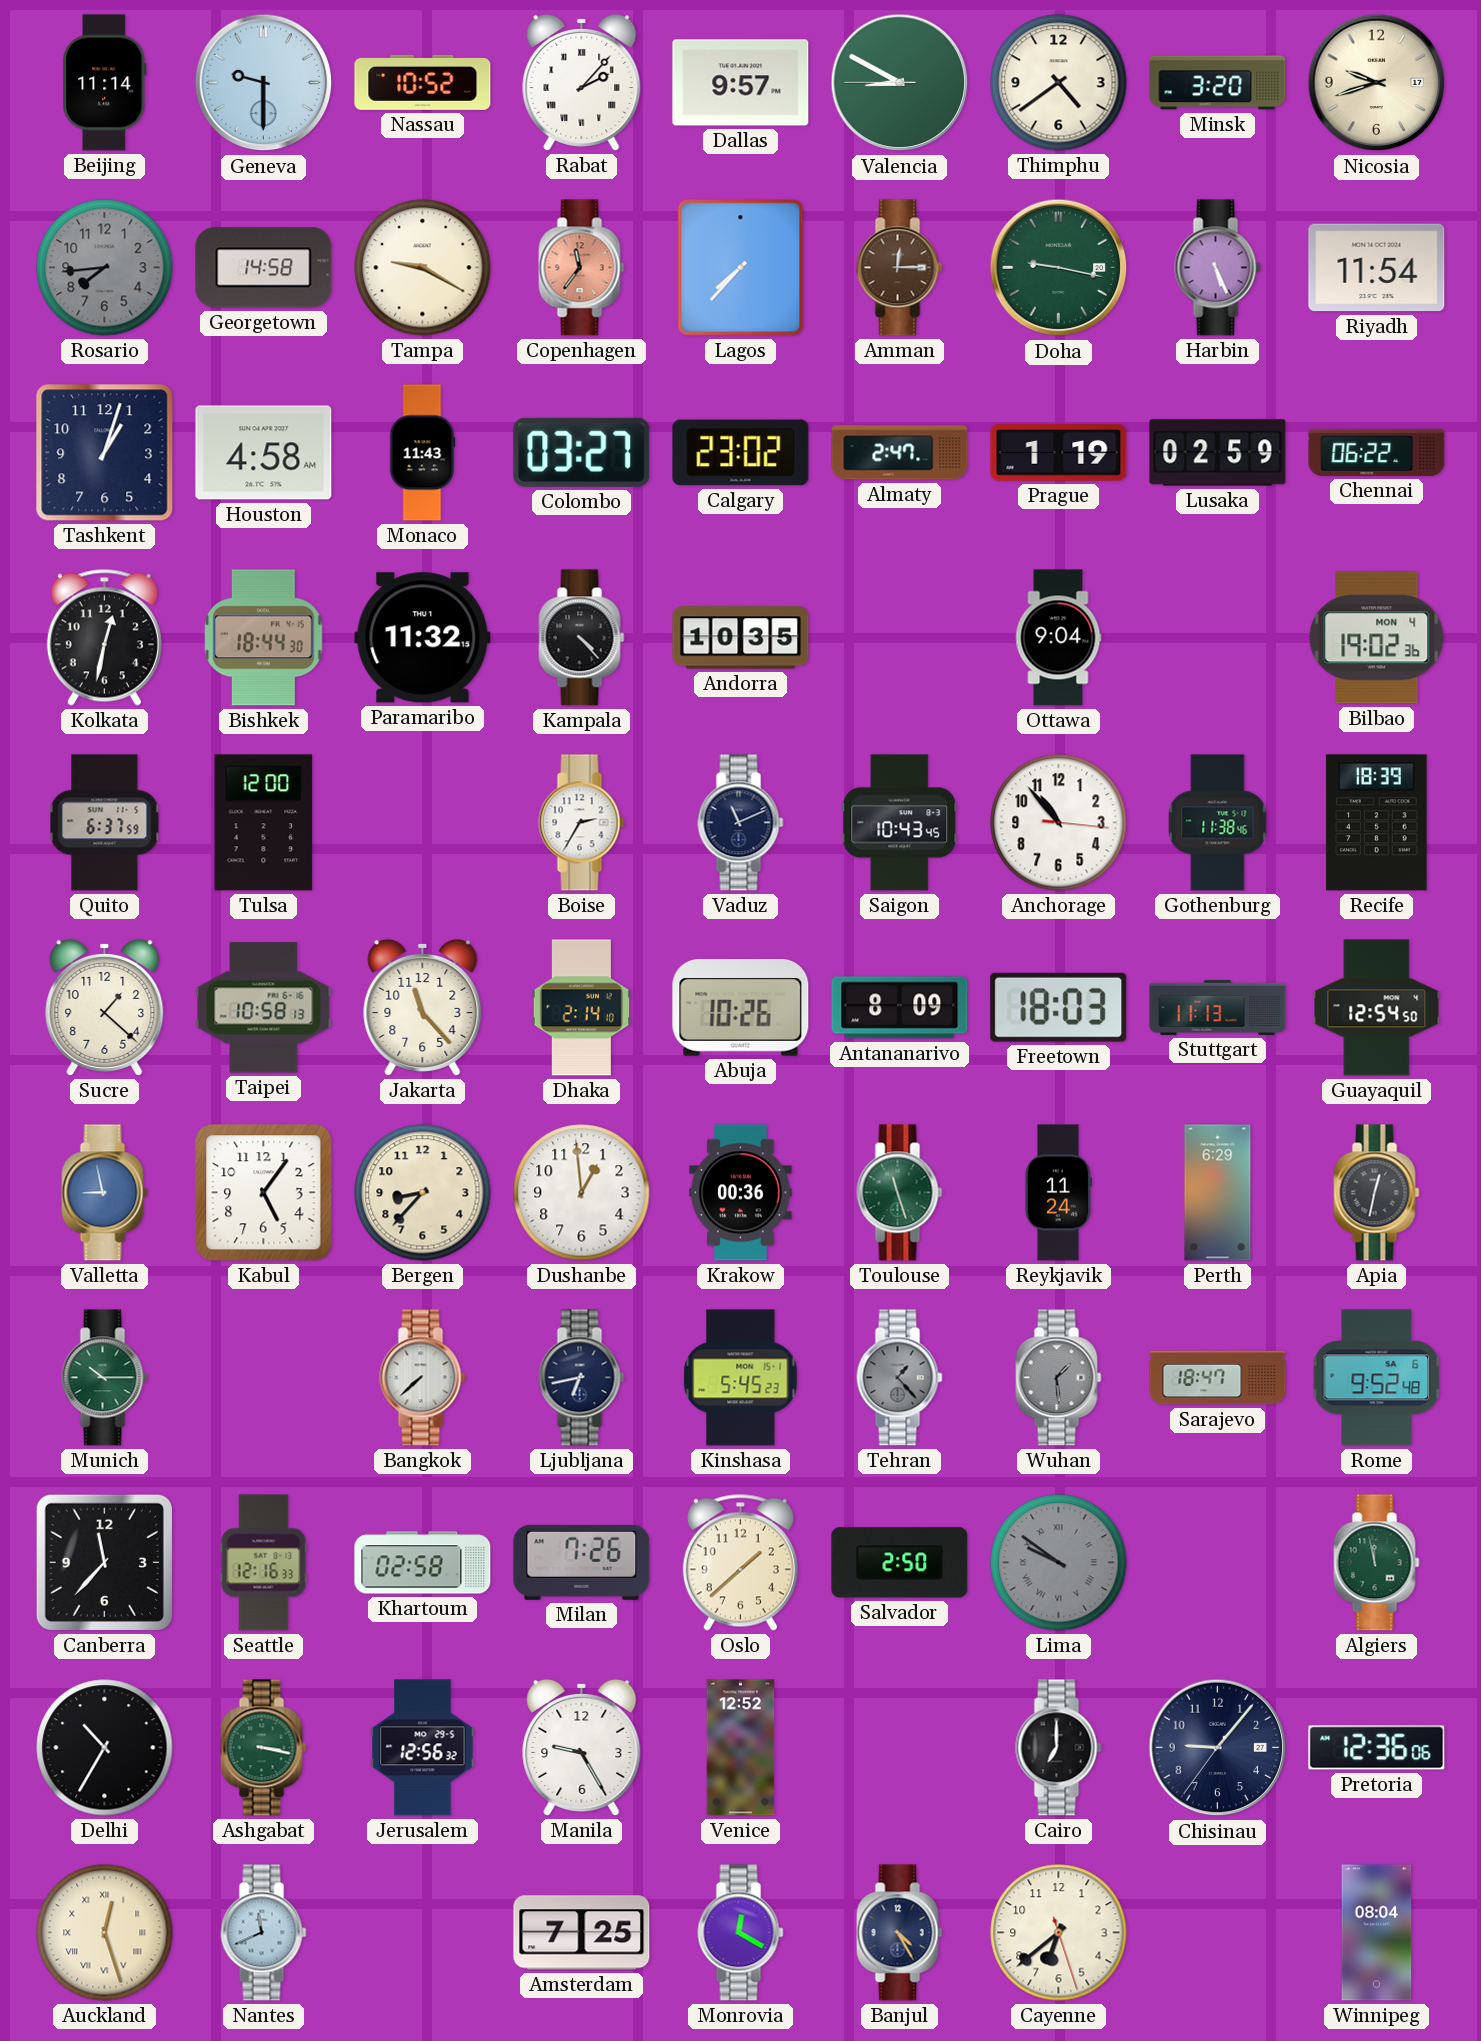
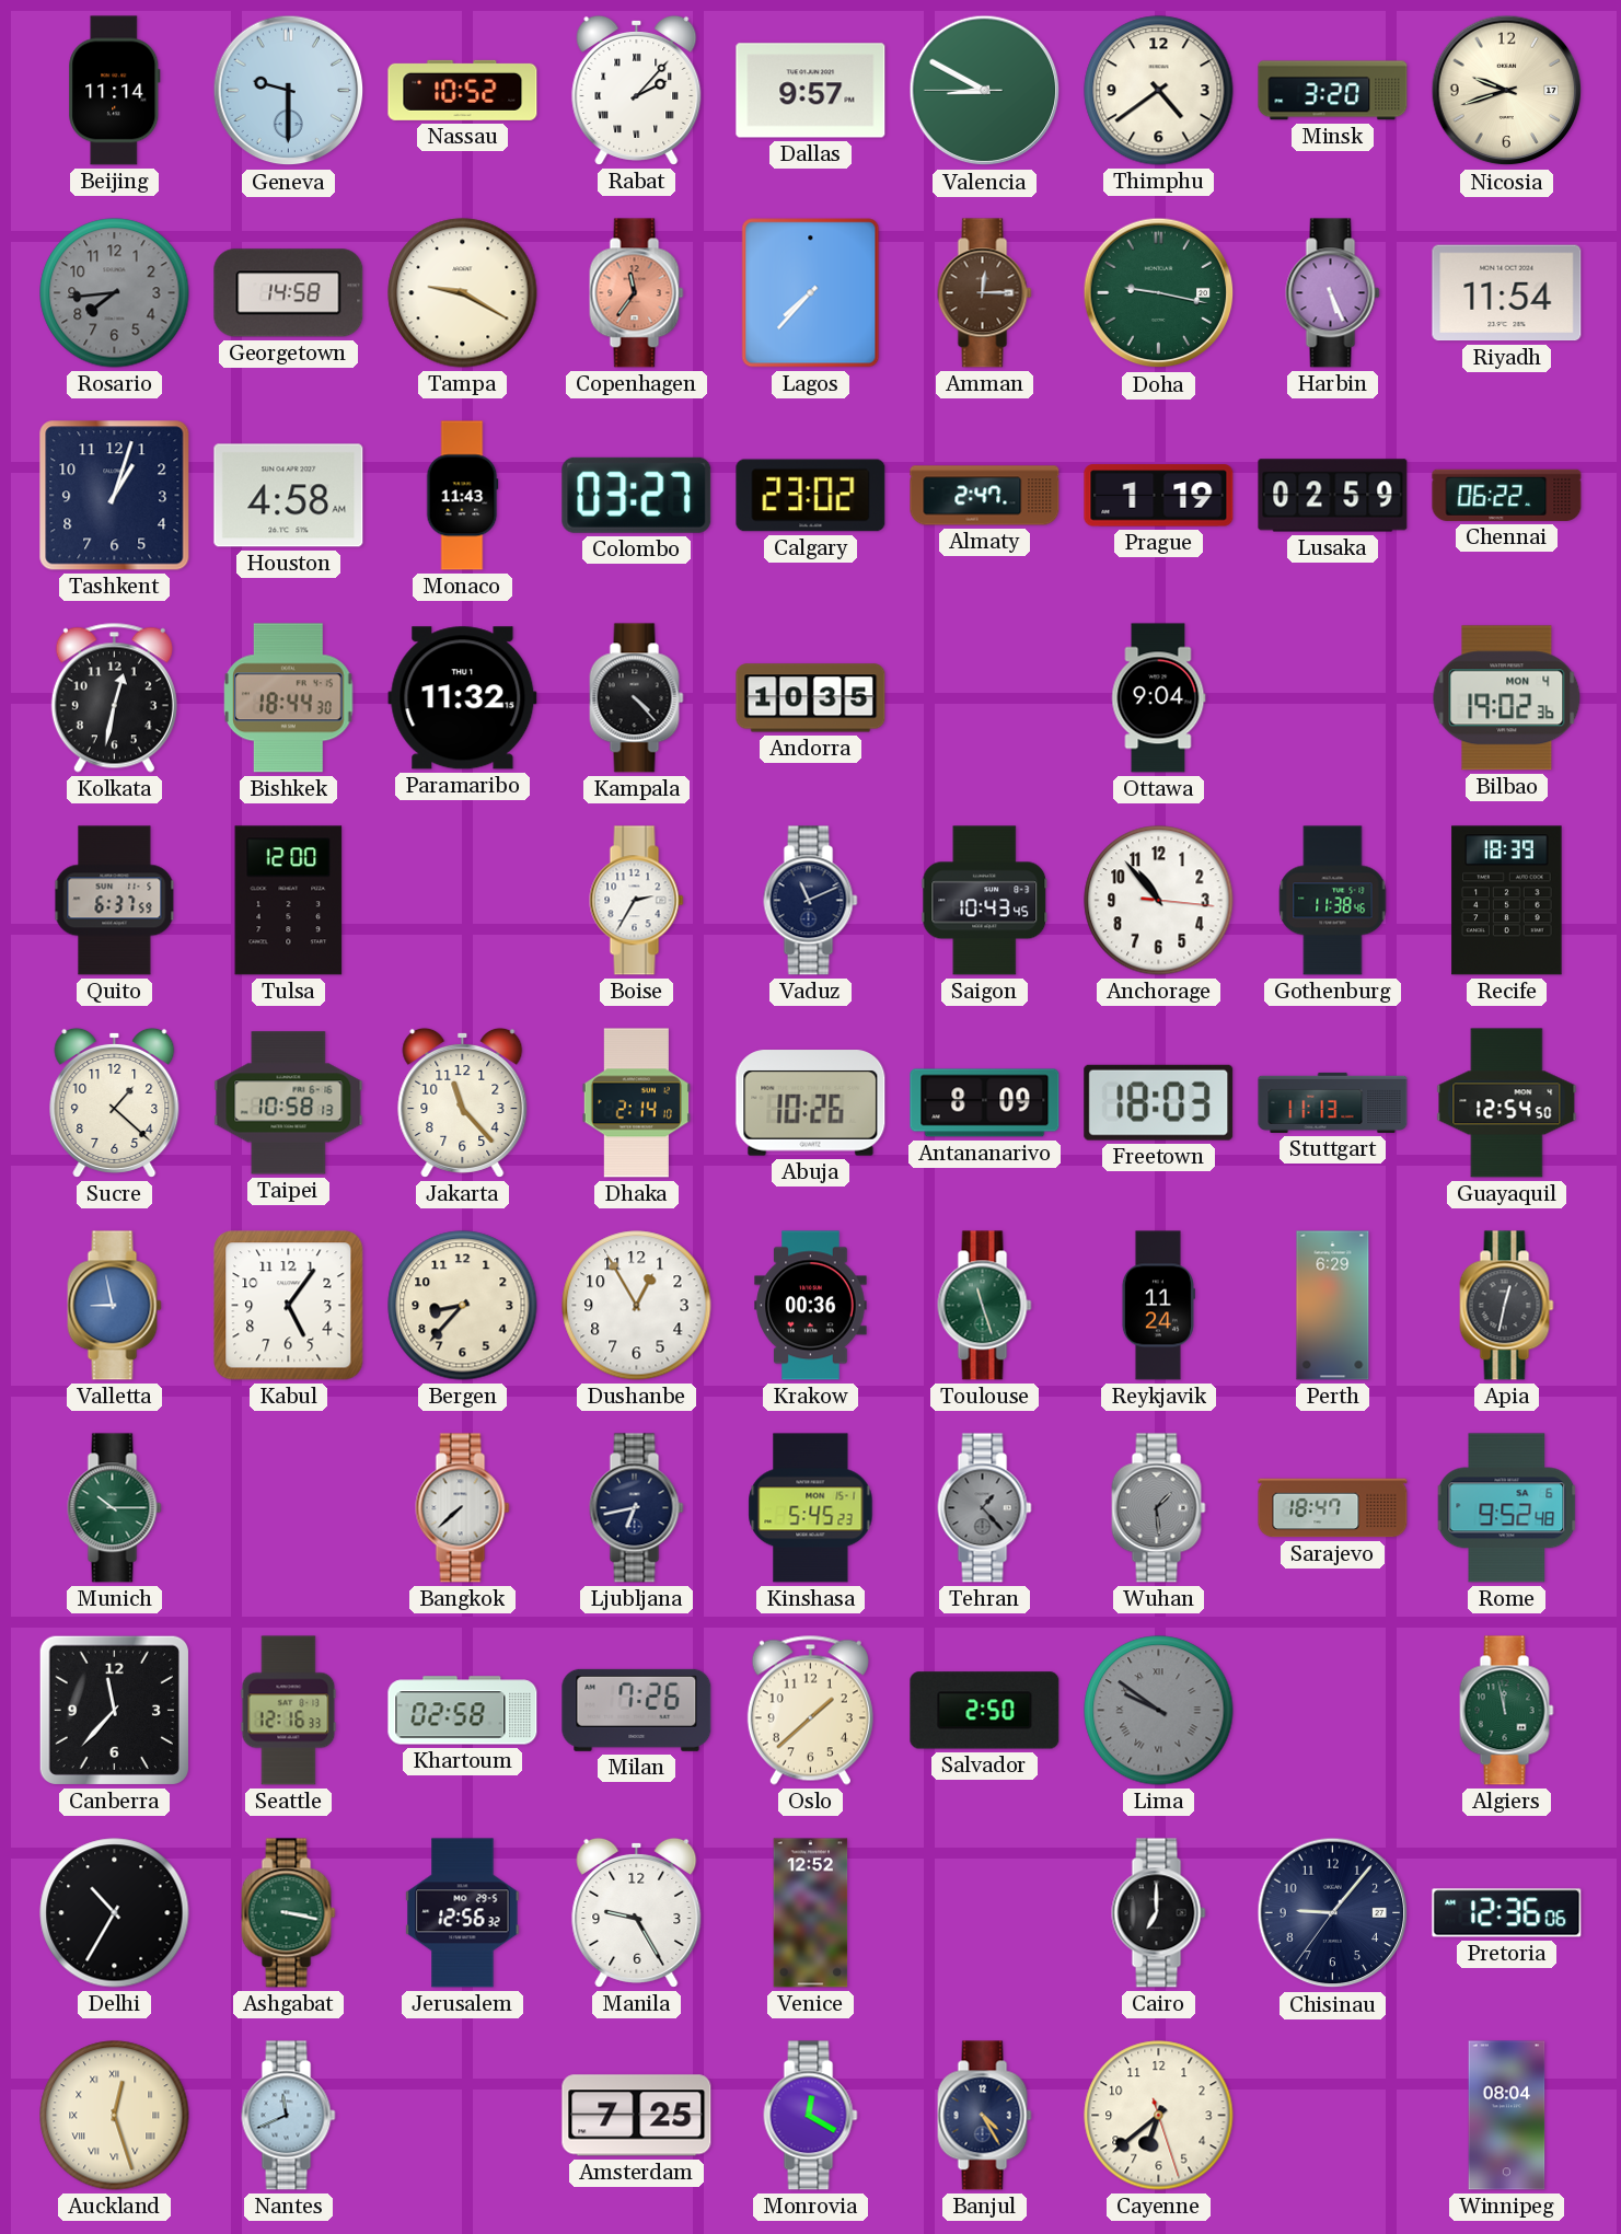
Dushanbe: 12:59 -> 12:55 (637, 1306)
